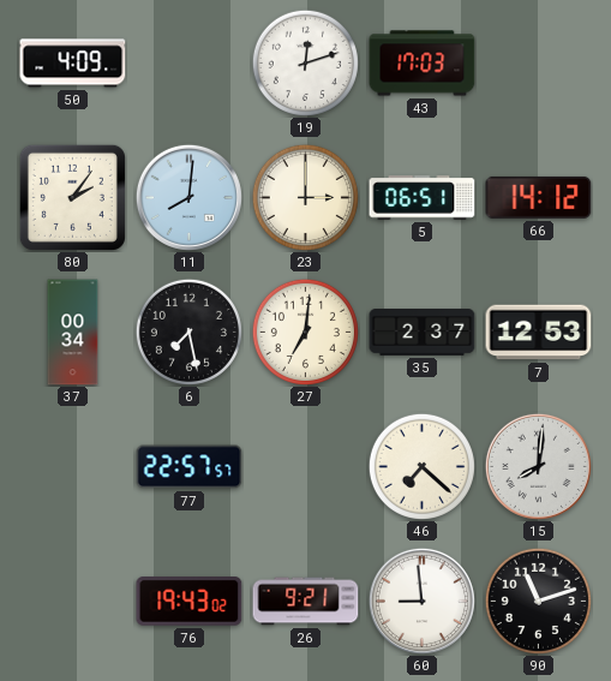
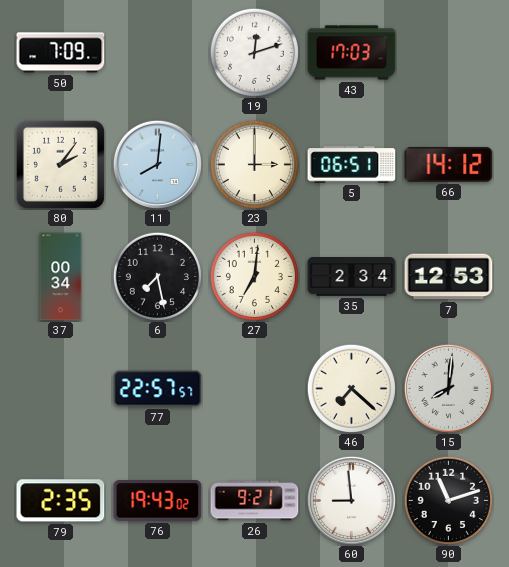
50: 4:09 -> 7:09 (61, 53)
35: 2:37 -> 2:34 (352, 277)
79: none -> 2:35 (61, 501)
